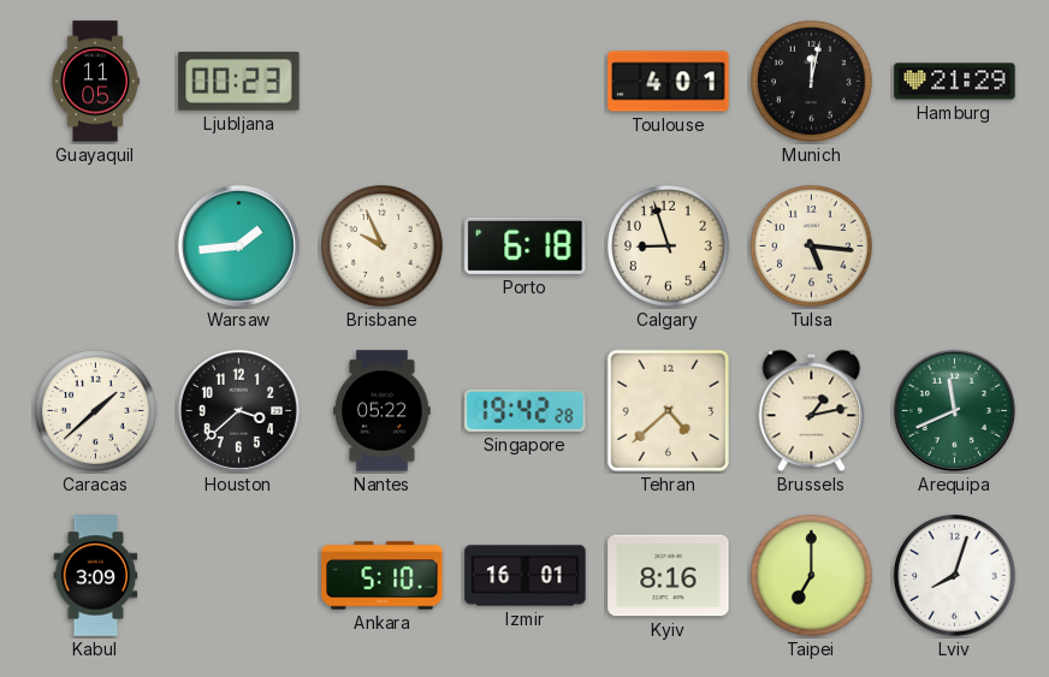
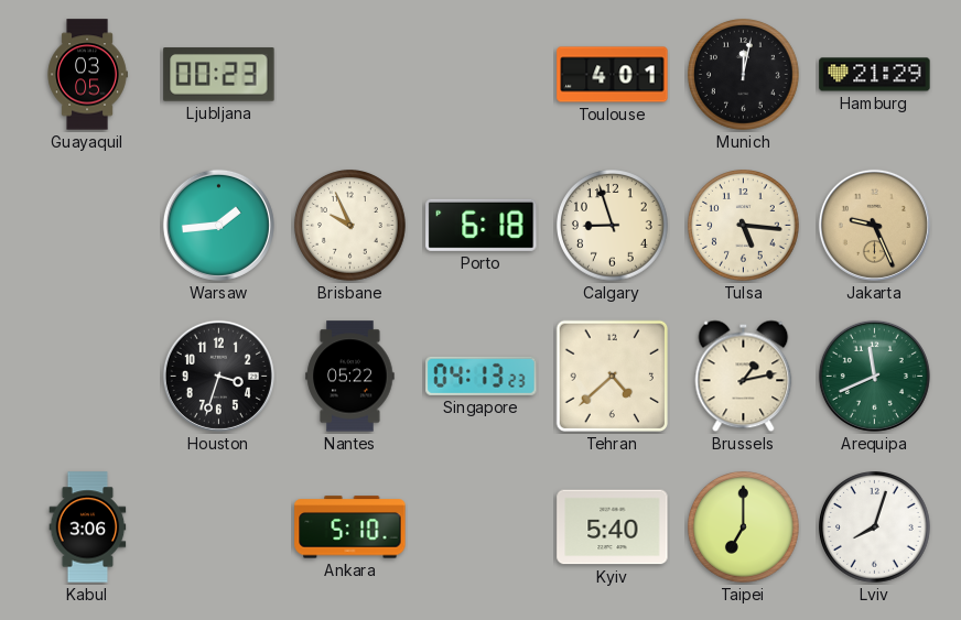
Guayaquil: 11:05 -> 03:05 (87, 75)
Jakarta: none -> 9:26 (874, 225)
Caracas: 1:38 -> none (96, 411)
Houston: 3:38 -> 3:33 (218, 376)
Singapore: 19:42 -> 04:13 (482, 376)
Kabul: 3:09 -> 3:06 (88, 527)
Izmir: 16:01 -> none (526, 576)
Kyiv: 8:16 -> 5:40 (613, 527)
